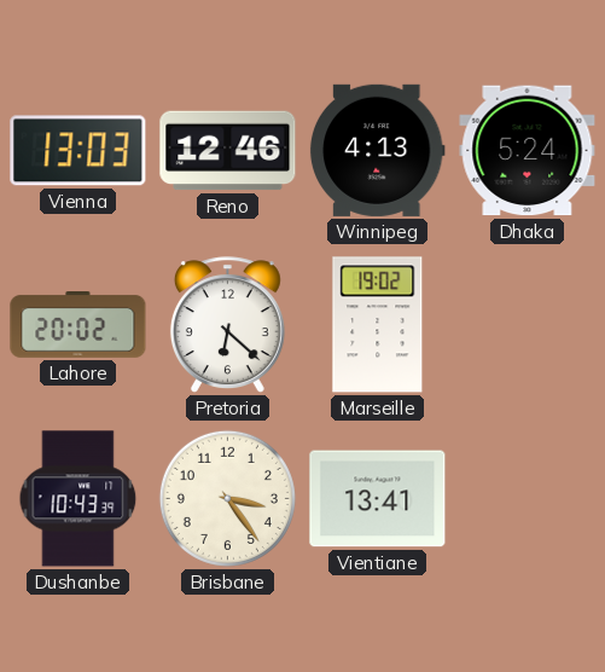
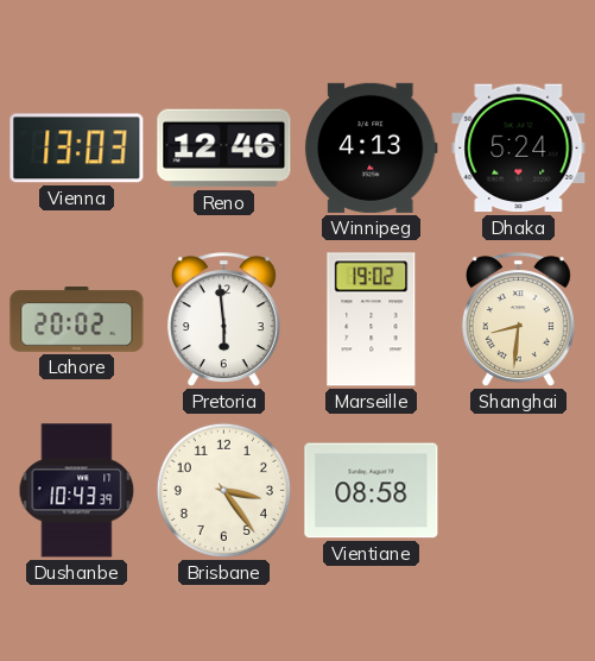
Pretoria: 6:22 -> 5:59 (223, 320)
Shanghai: none -> 8:31 (518, 320)
Vientiane: 13:41 -> 08:58 (372, 491)
